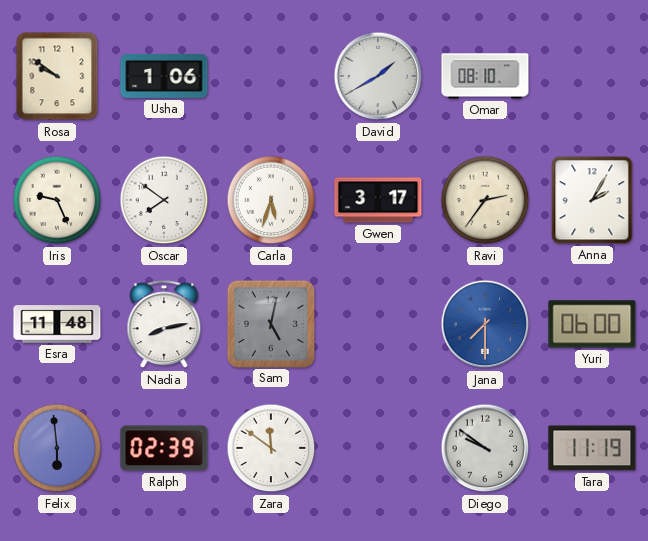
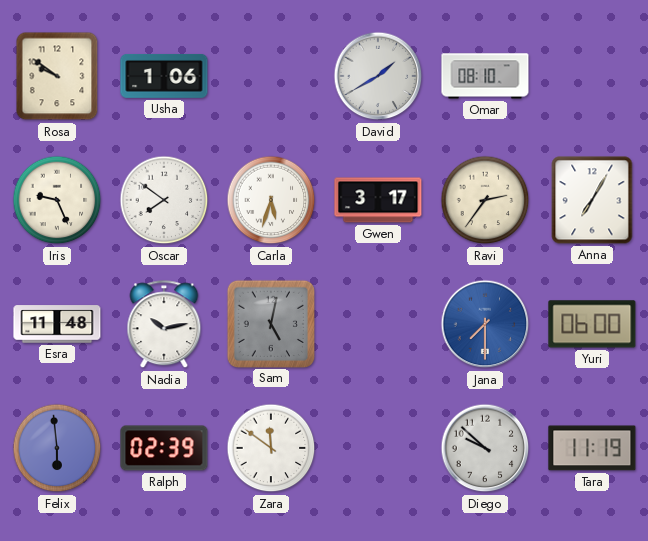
Anna: 2:05 -> 7:05 (592, 200)
Nadia: 8:13 -> 10:13 (164, 325)
Diego: 9:51 -> 9:52 (485, 448)
